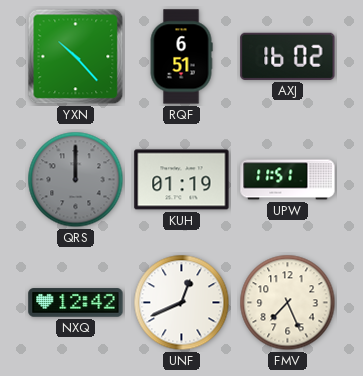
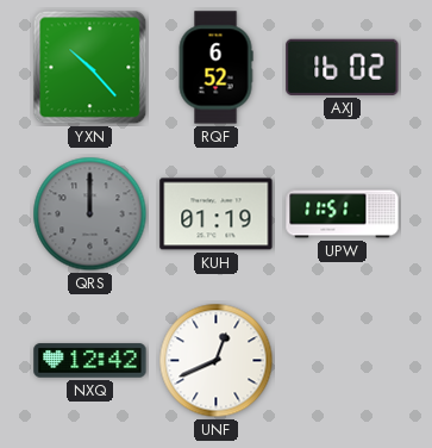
RQF: 6:51 -> 6:52 (215, 68)
FMV: 7:26 -> none (288, 303)
